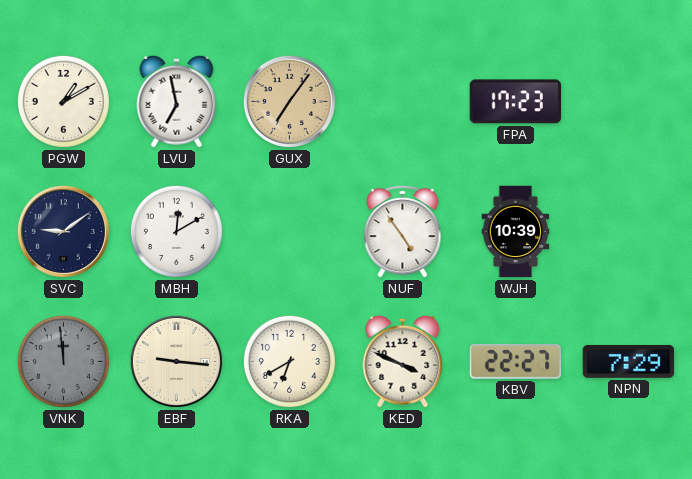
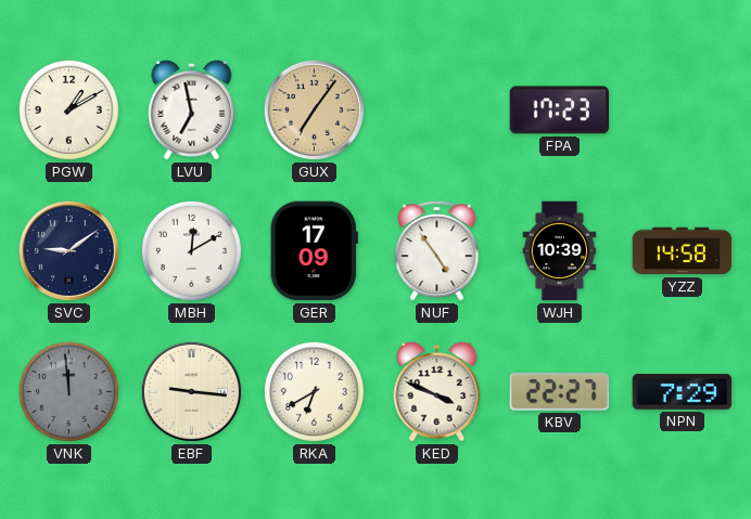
GER: none -> 17:09 (314, 251)
YZZ: none -> 14:58 (683, 251)
